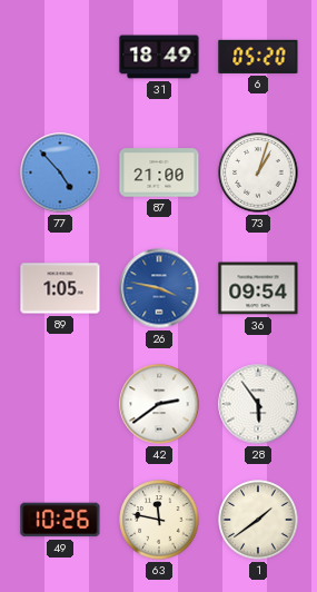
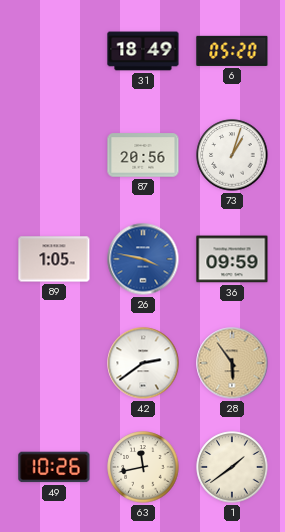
77: 4:53 -> none (60, 172)
87: 21:00 -> 20:56 (143, 155)
36: 09:54 -> 09:59 (232, 259)
28 dial: white -> champagne (232, 363)
63: 11:47 -> 11:43 (143, 467)
